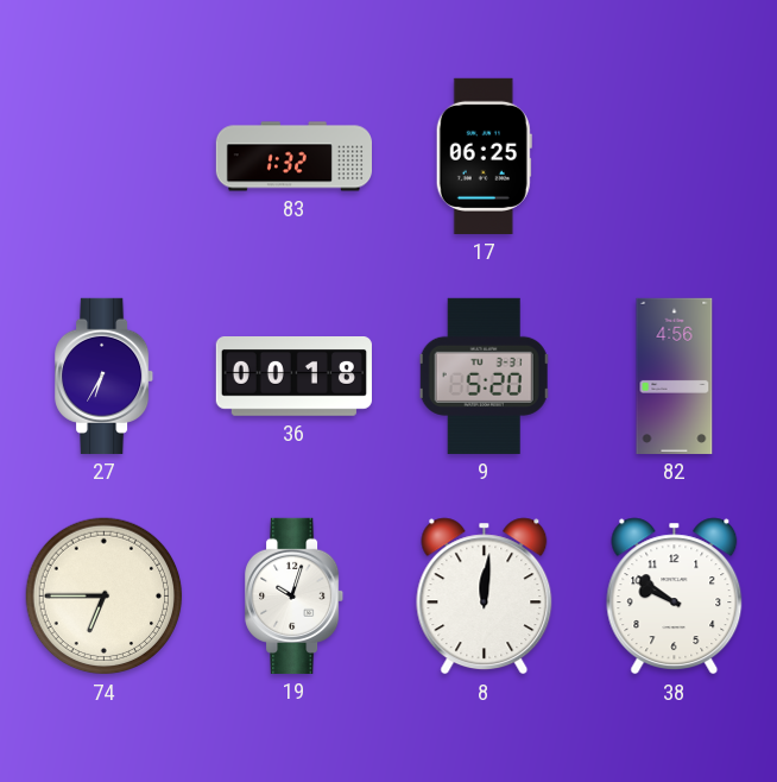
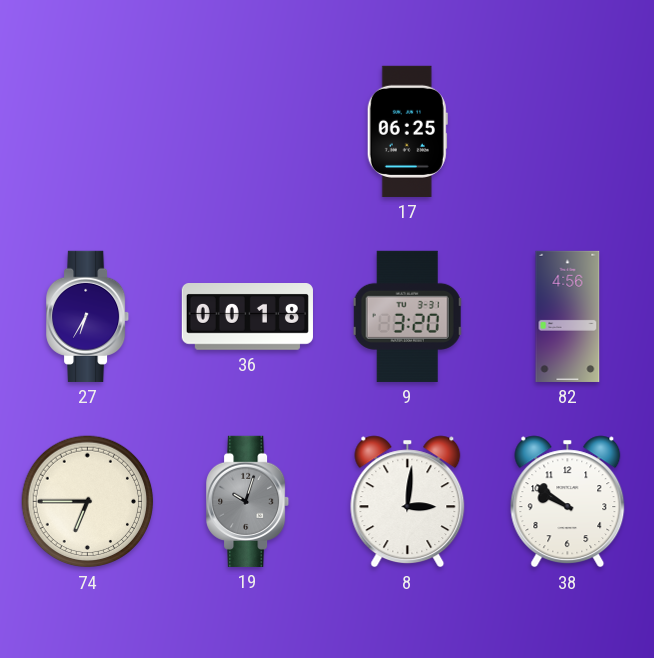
83: 1:32 -> none (293, 157)
9: 5:20 -> 3:20 (408, 316)
19 dial: white -> grey (248, 501)
8: 12:01 -> 3:01 (408, 502)
